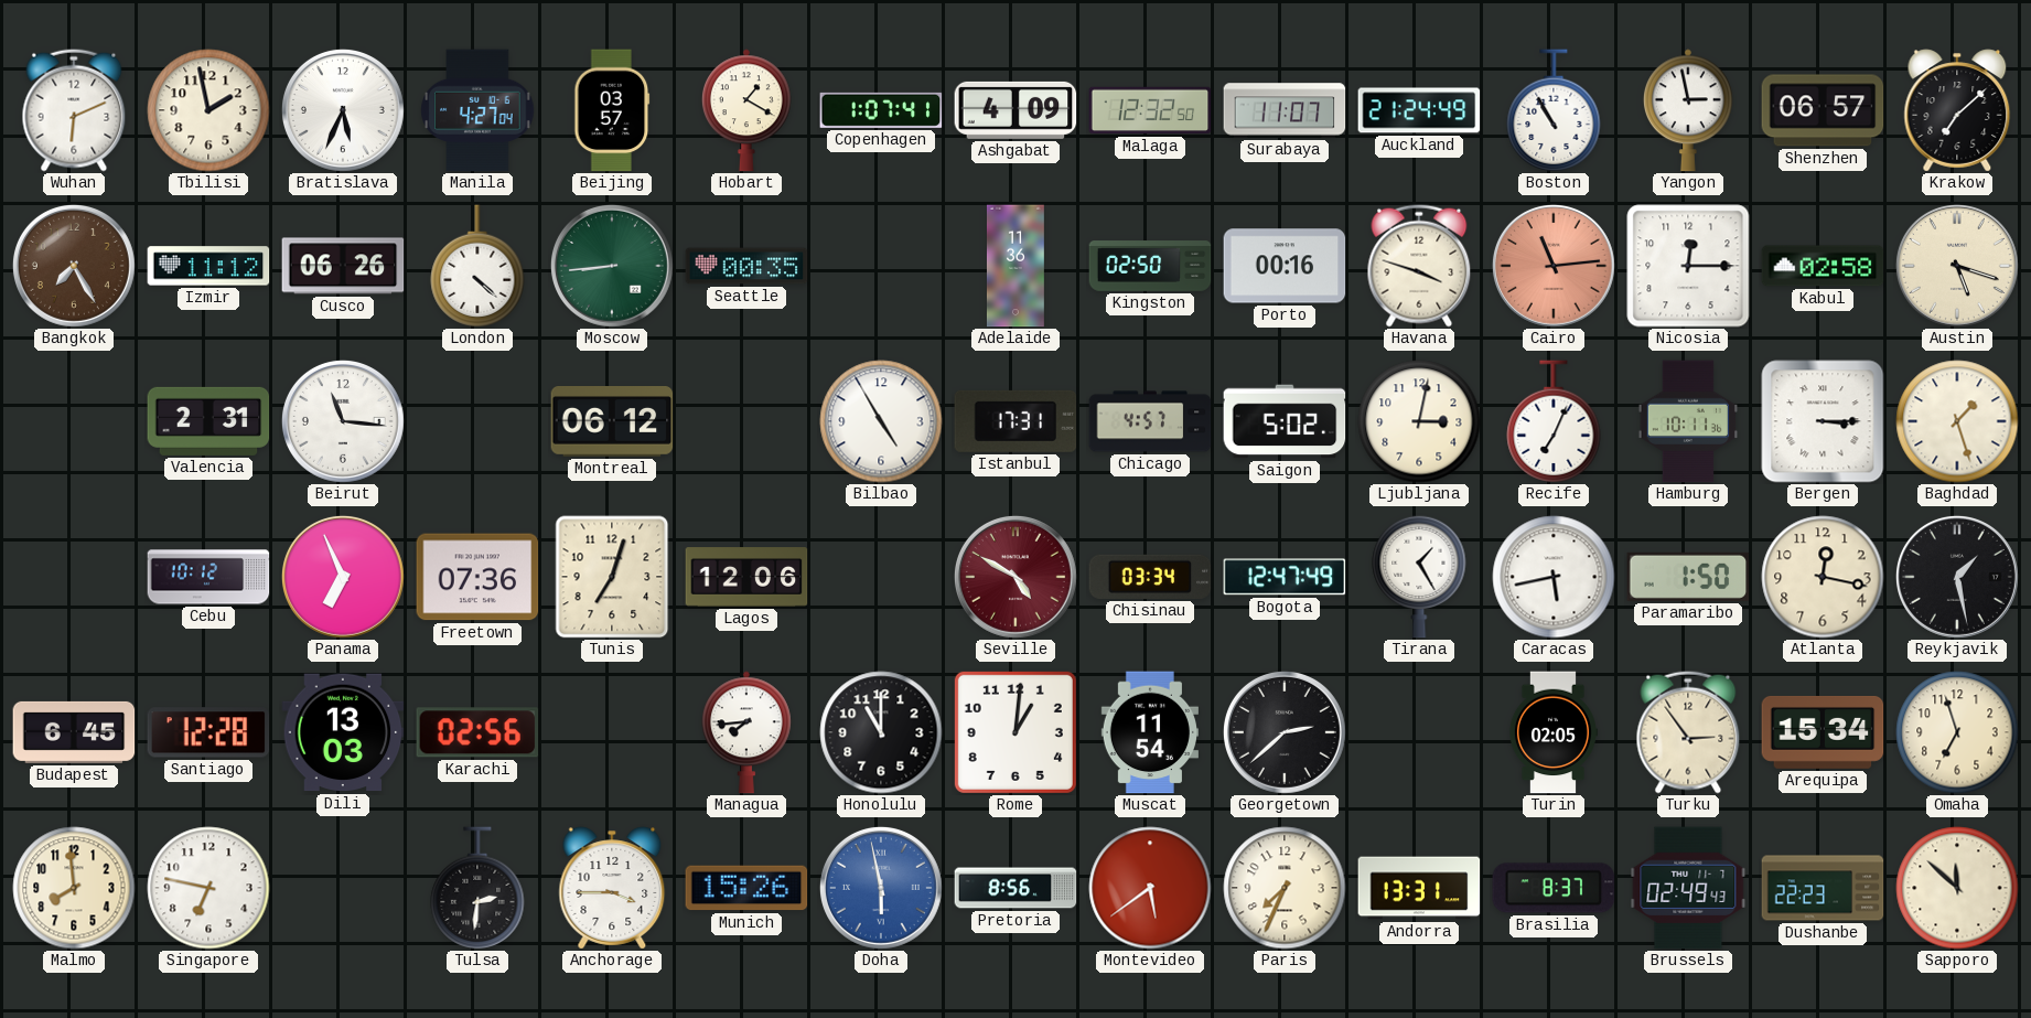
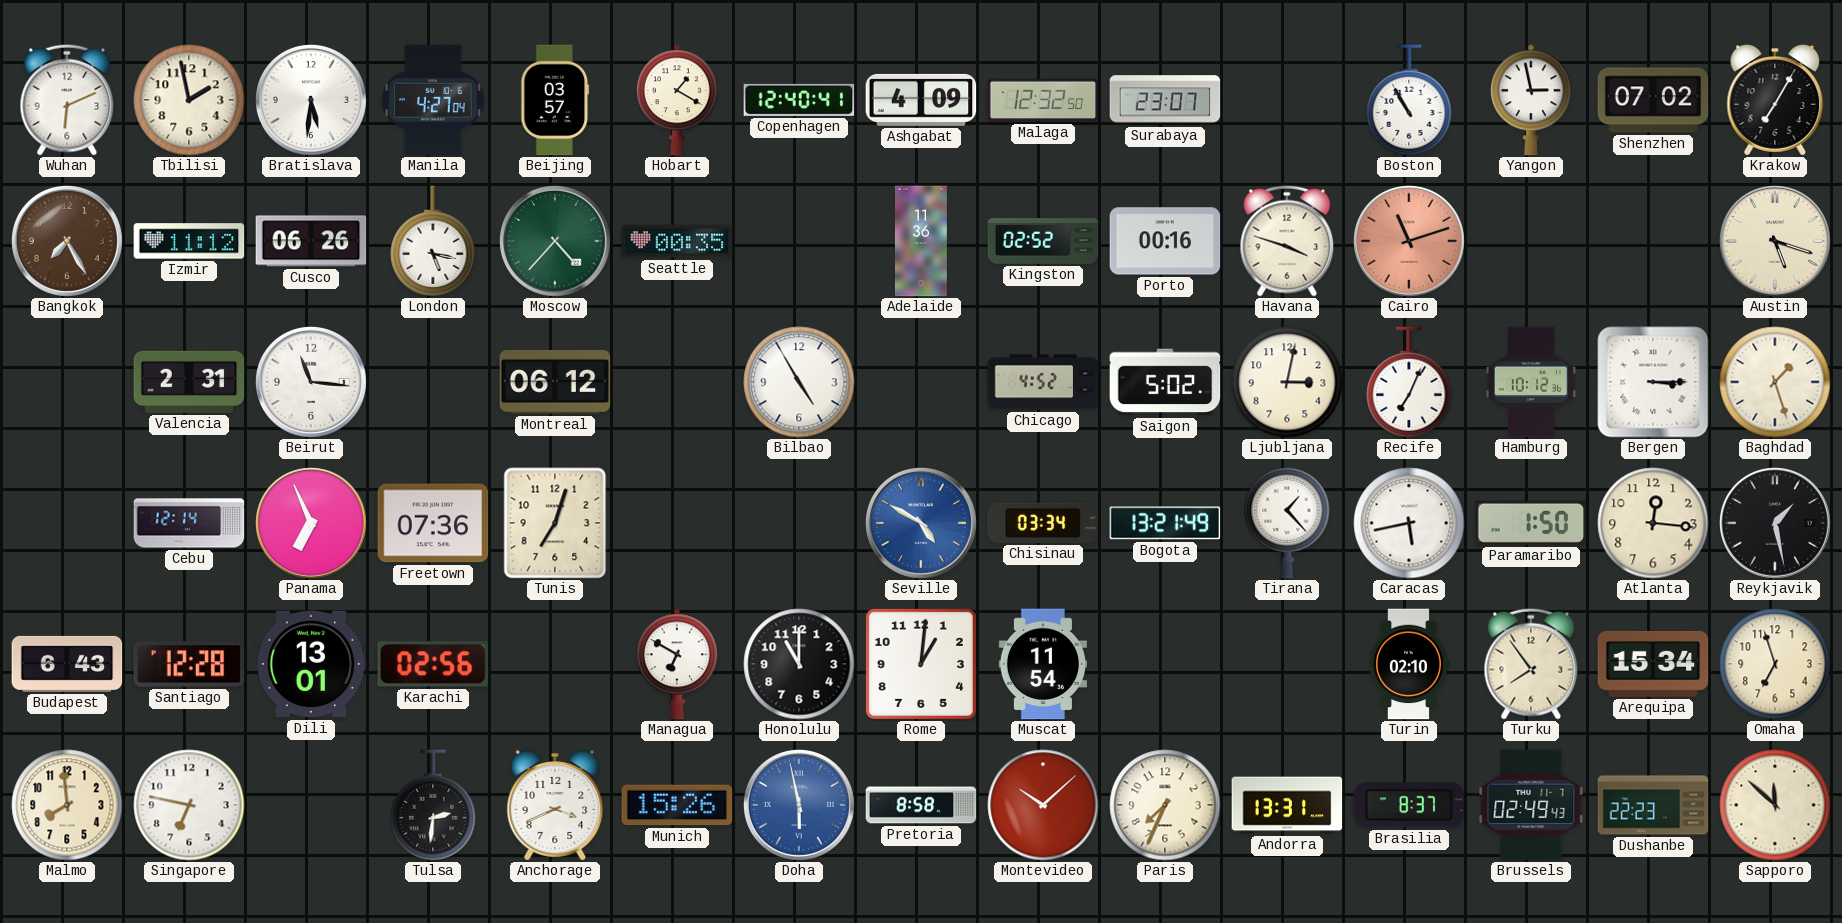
Bratislava: 5:34 -> 5:31 (311, 100)
Copenhagen: 1:07 -> 12:40 (799, 100)
Surabaya: 11:07 -> 23:07 (1165, 100)
Auckland: 21:24 -> none (1419, 110)
Shenzhen: 06:57 -> 07:02 (1653, 100)
Krakow: 7:08 -> 7:05 (1775, 100)
London: 4:22 -> 5:17 (433, 241)
Moscow: 8:44 -> 4:37 (555, 241)
Kingston: 02:50 -> 02:52 (1043, 241)
Cairo: 11:14 -> 11:12 (1409, 241)
Nicosia: 12:15 -> none (1688, 266)
Kabul: 02:58 -> none (1823, 266)
Istanbul: 17:31 -> none (1015, 421)
Chicago: 4:57 -> 4:52 (1043, 382)
Hamburg: 10:11 -> 10:12 (1531, 382)
Cebu: 10:12 -> 12:14 (189, 523)
Lagos: 12:06 -> none (746, 577)
Seville dial: burgundy -> blue (921, 523)
Bogota: 12:47 -> 13:21 (1165, 523)
Tirana: 1:25 -> 1:23 (1287, 523)
Atlanta: 12:17 -> 12:16 (1653, 523)
Budapest: 6:45 -> 6:43 (67, 664)
Dili: 13:03 -> 13:01 (311, 664)
Managua: 7:44 -> 6:50 (677, 664)
Georgetown: 2:38 -> none (1285, 732)
Turin: 02:05 -> 02:10 (1408, 664)
Turku: 2:54 -> 7:54 (1531, 664)
Anchorage: 3:45 -> 3:41 (555, 805)
Pretoria: 8:56 -> 8:58 (921, 805)
Montevideo: 5:39 -> 10:08 (1043, 805)
